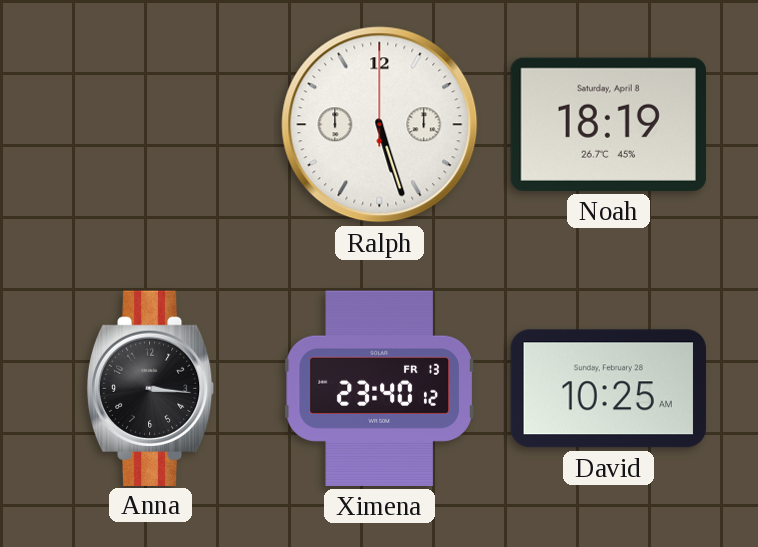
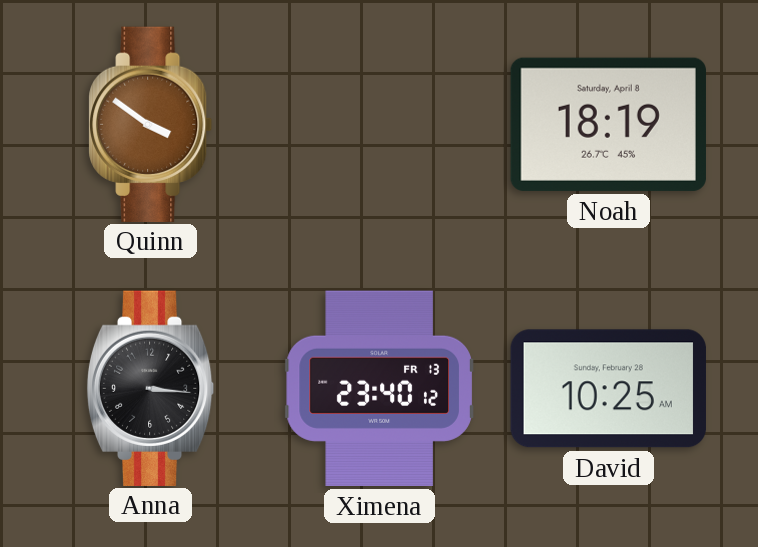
Quinn: none -> 3:51 (151, 124)
Ralph: 5:27 -> none (380, 125)
